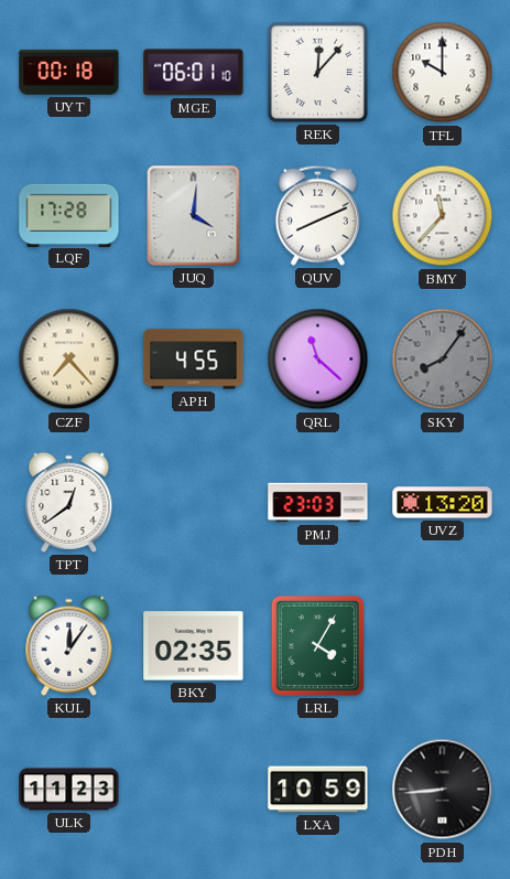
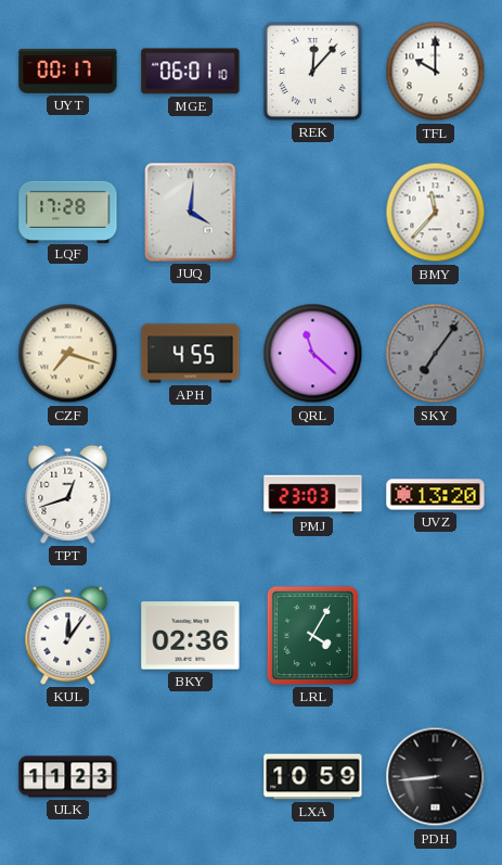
UYT: 00:18 -> 00:17 (68, 71)
QUV: 8:11 -> none (317, 215)
CZF: 7:23 -> 7:18 (68, 354)
SKY: 8:06 -> 7:06 (436, 354)
TPT: 12:39 -> 12:42 (68, 494)
BKY: 02:35 -> 02:36 (191, 636)
